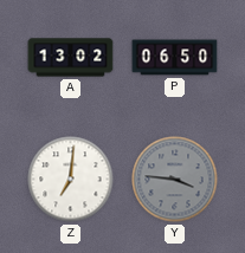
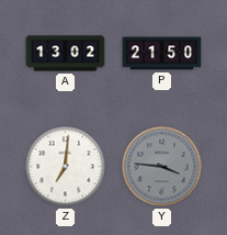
P: 06:50 -> 21:50 (162, 54)
